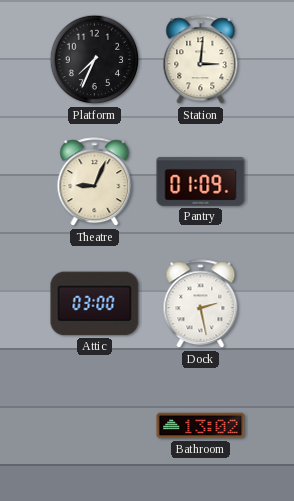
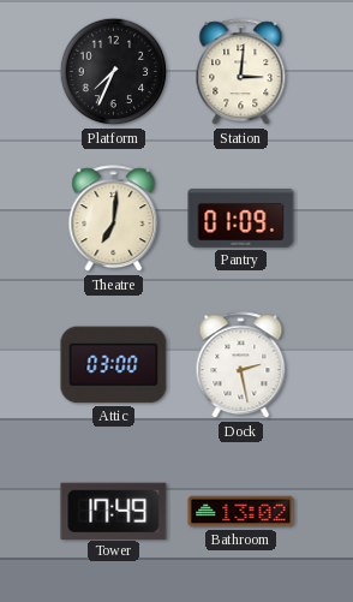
Theatre: 9:04 -> 7:01 (114, 219)
Tower: none -> 17:49 (114, 511)
